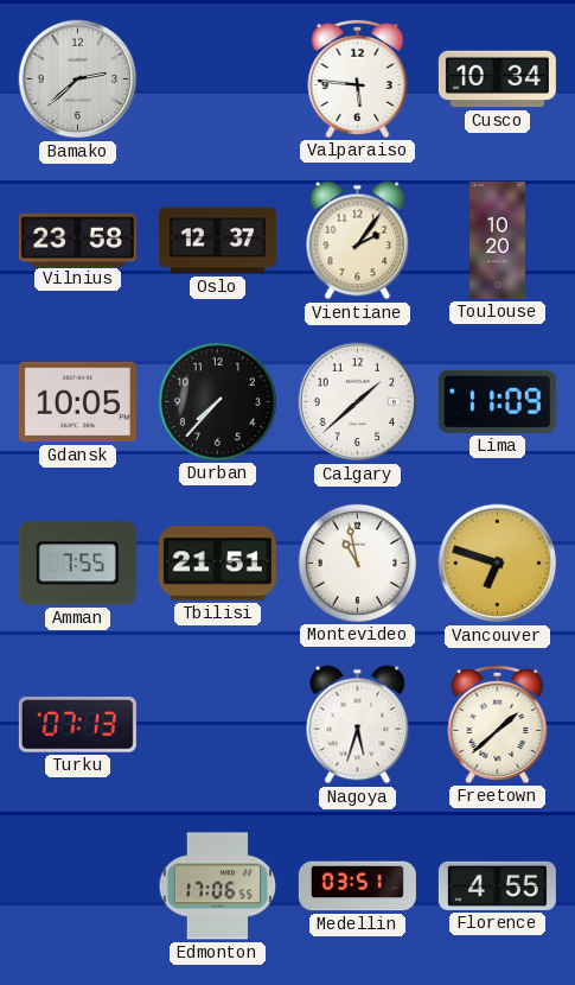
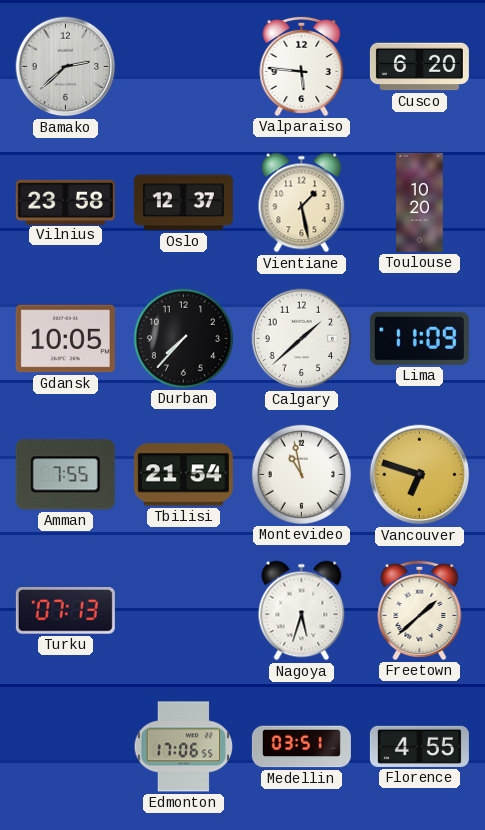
Cusco: 10:34 -> 6:20 (419, 67)
Vientiane: 2:06 -> 1:28 (302, 203)
Tbilisi: 21:51 -> 21:54 (183, 475)
